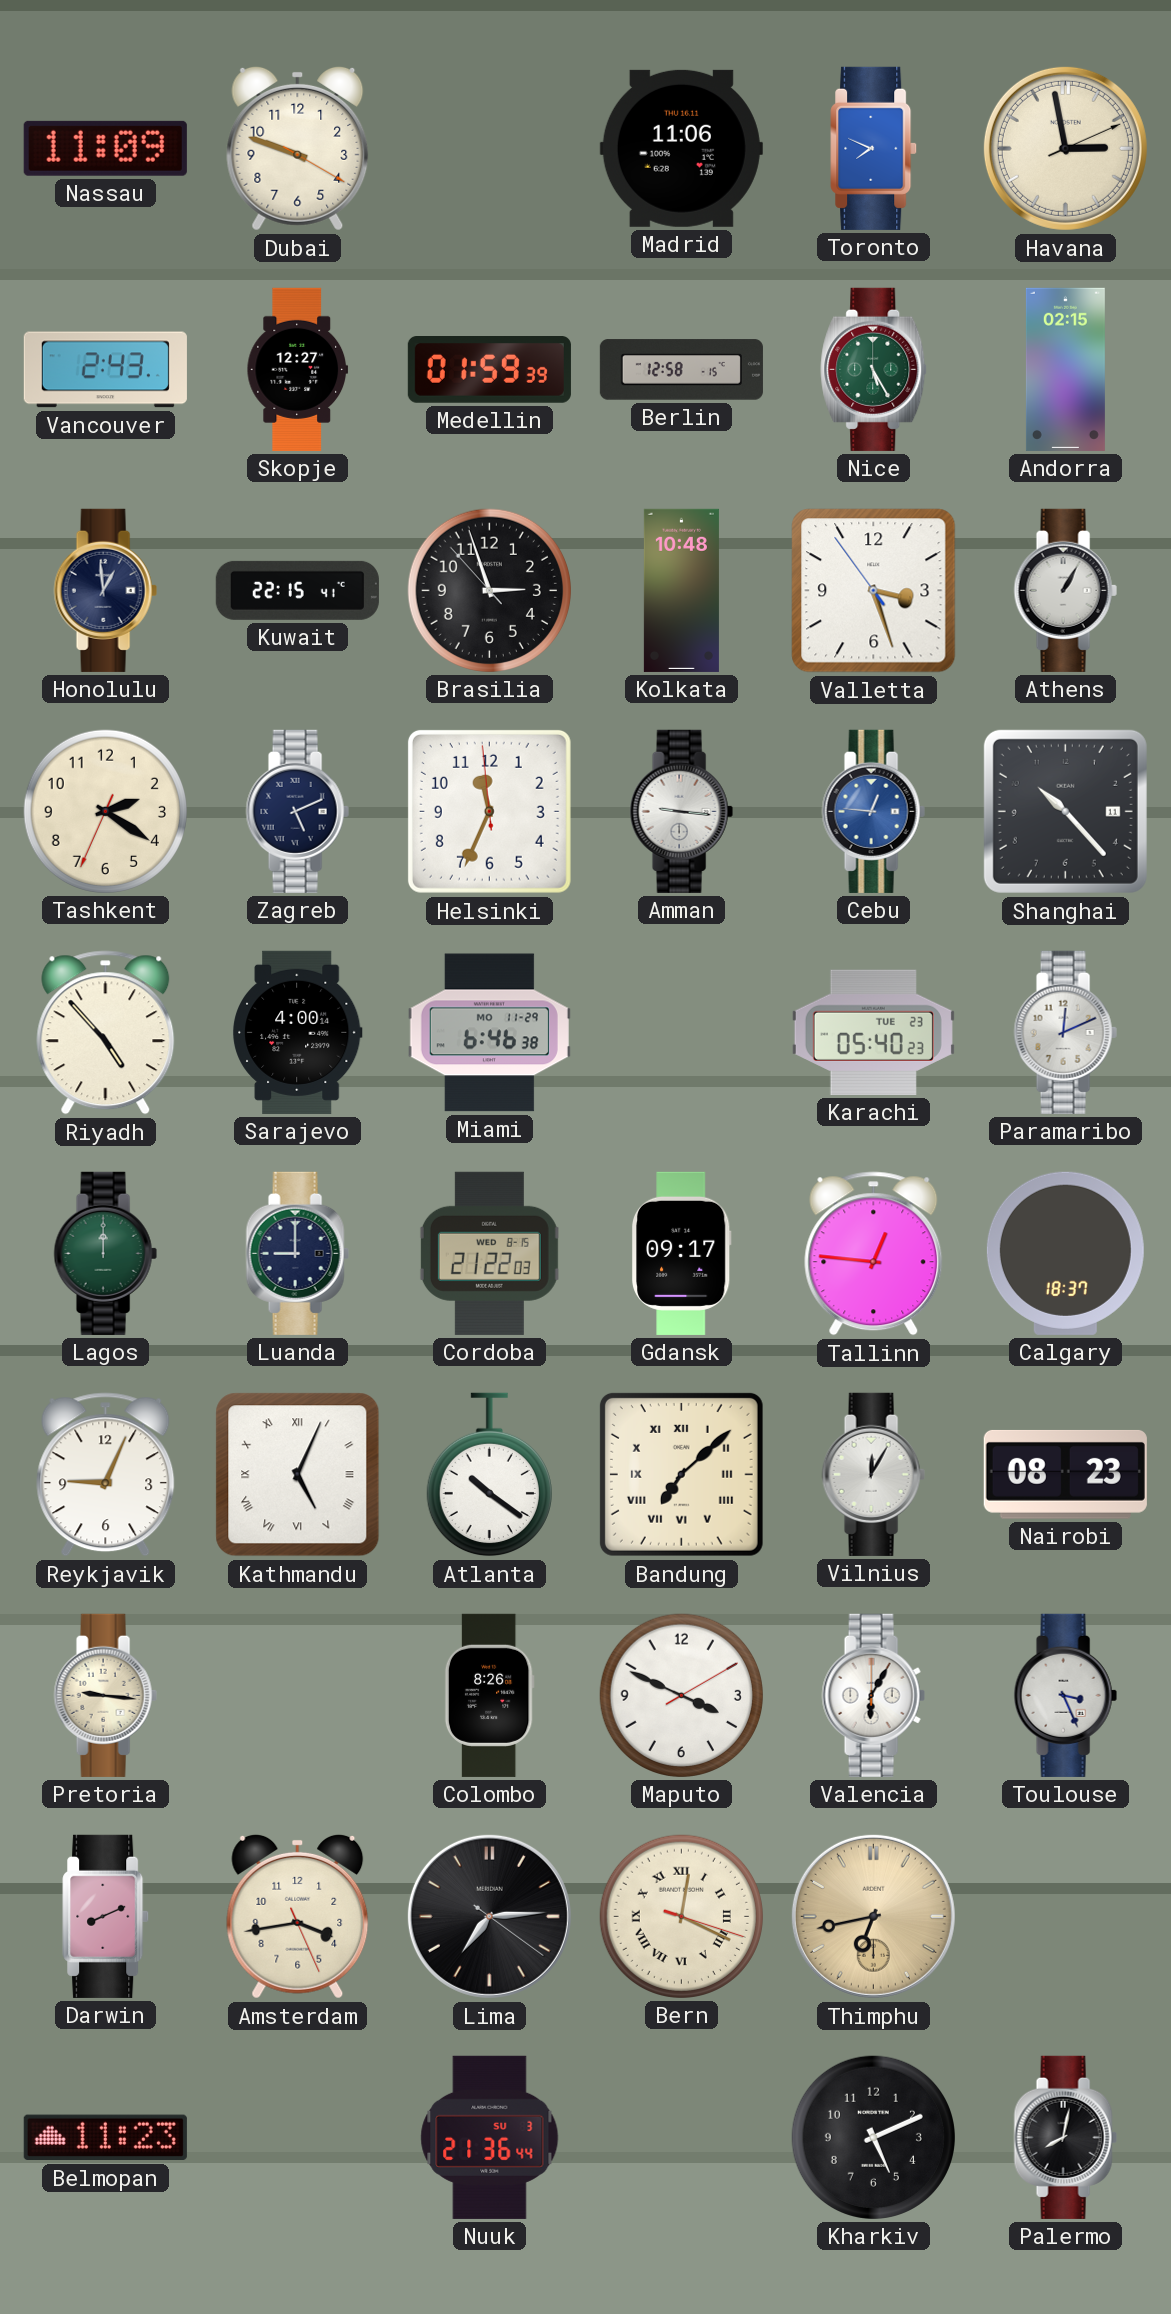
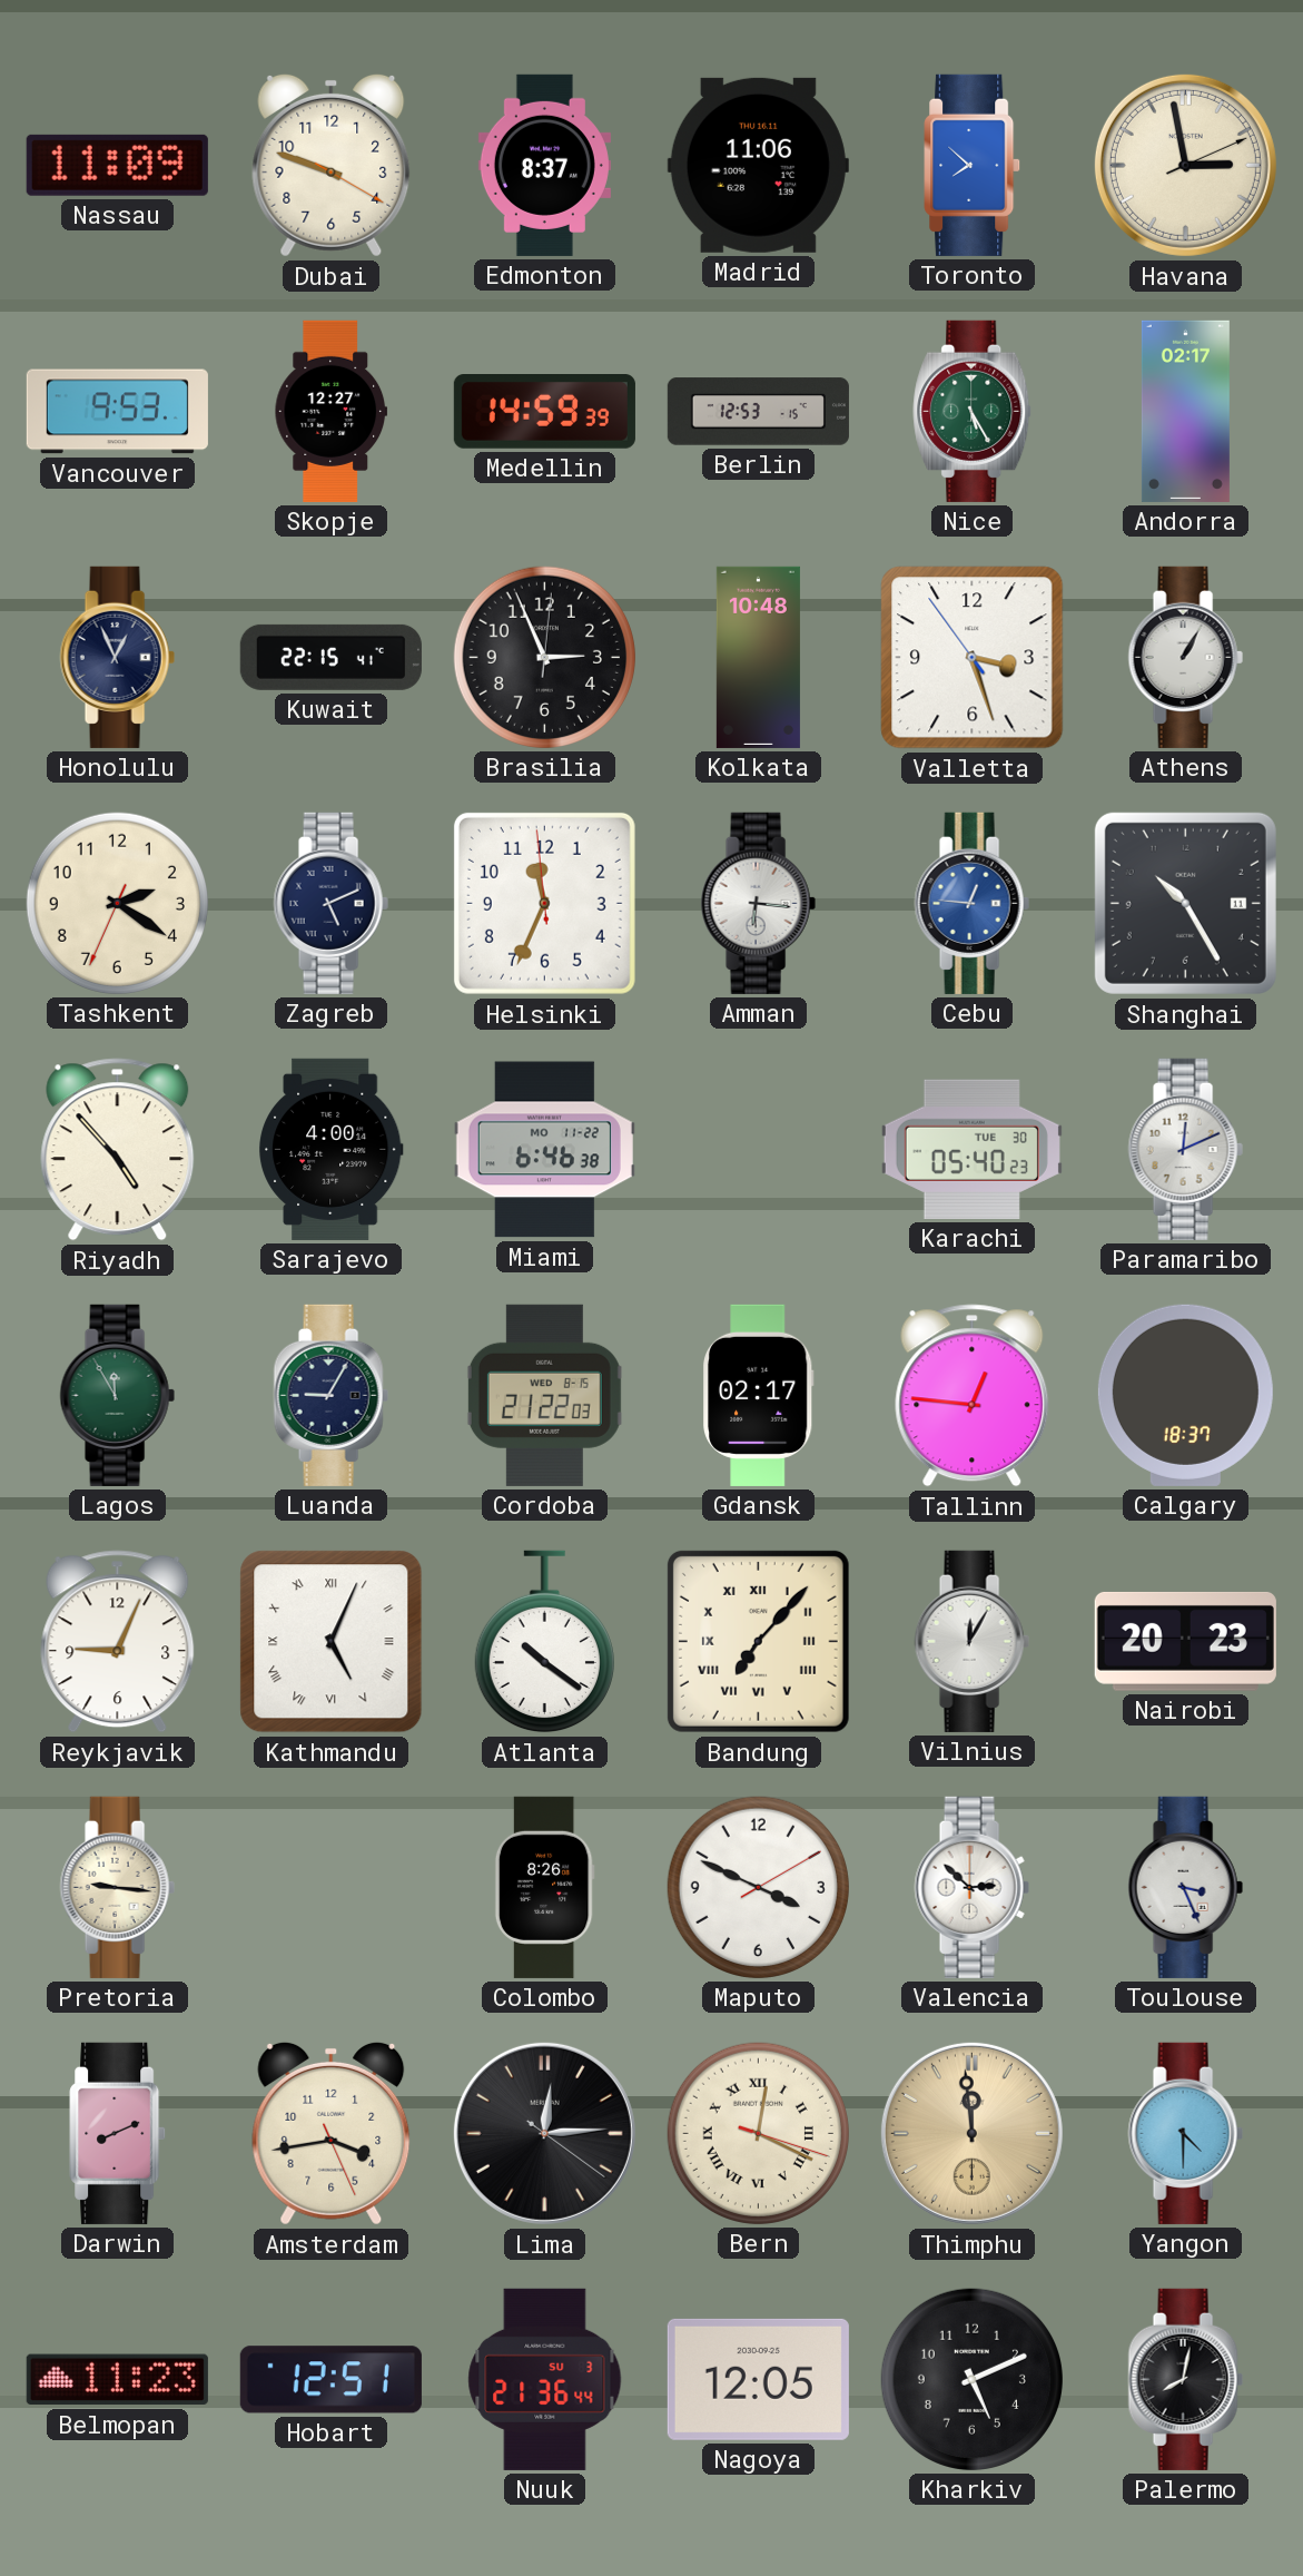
Edmonton: none -> 8:37 (544, 165)
Toronto: 7:49 -> 7:52 (973, 165)
Vancouver: 2:43 -> 9:53 (117, 412)
Medellin: 01:59 -> 14:59 (544, 412)
Berlin: 12:58 -> 12:53 (758, 412)
Andorra: 02:15 -> 02:17 (1185, 411)
Honolulu: 12:59 -> 12:56 (117, 657)
Brasilia: 2:56:53 -> 2:56:01 (544, 657)
Amman: 9:16 -> 6:16 (758, 903)
Shanghai: 10:23 -> 10:25 (1185, 903)
Miami date: MO 11-29 -> MO 11-22 (544, 1150)
Karachi date: TUE 23 -> TUE 30 (971, 1149)
Lagos: 12:00 -> 11:55 (117, 1395)
Luanda: 9:00 -> 9:05 (330, 1395)
Gdansk: 09:17 -> 02:17 (759, 1395)
Bandung: 7:08 -> 7:07 (758, 1641)
Nairobi: 08:23 -> 20:23 (1185, 1641)
Valencia: 6:05 -> 2:52 (971, 1887)
Lima: 7:14 -> 12:14 (544, 2133)
Thimphu: 6:43 -> 11:59 (971, 2133)
Yangon: none -> 4:30 (1185, 2133)
Hobart: none -> 12:51 (330, 2380)
Nagoya: none -> 12:05 (758, 2379)
